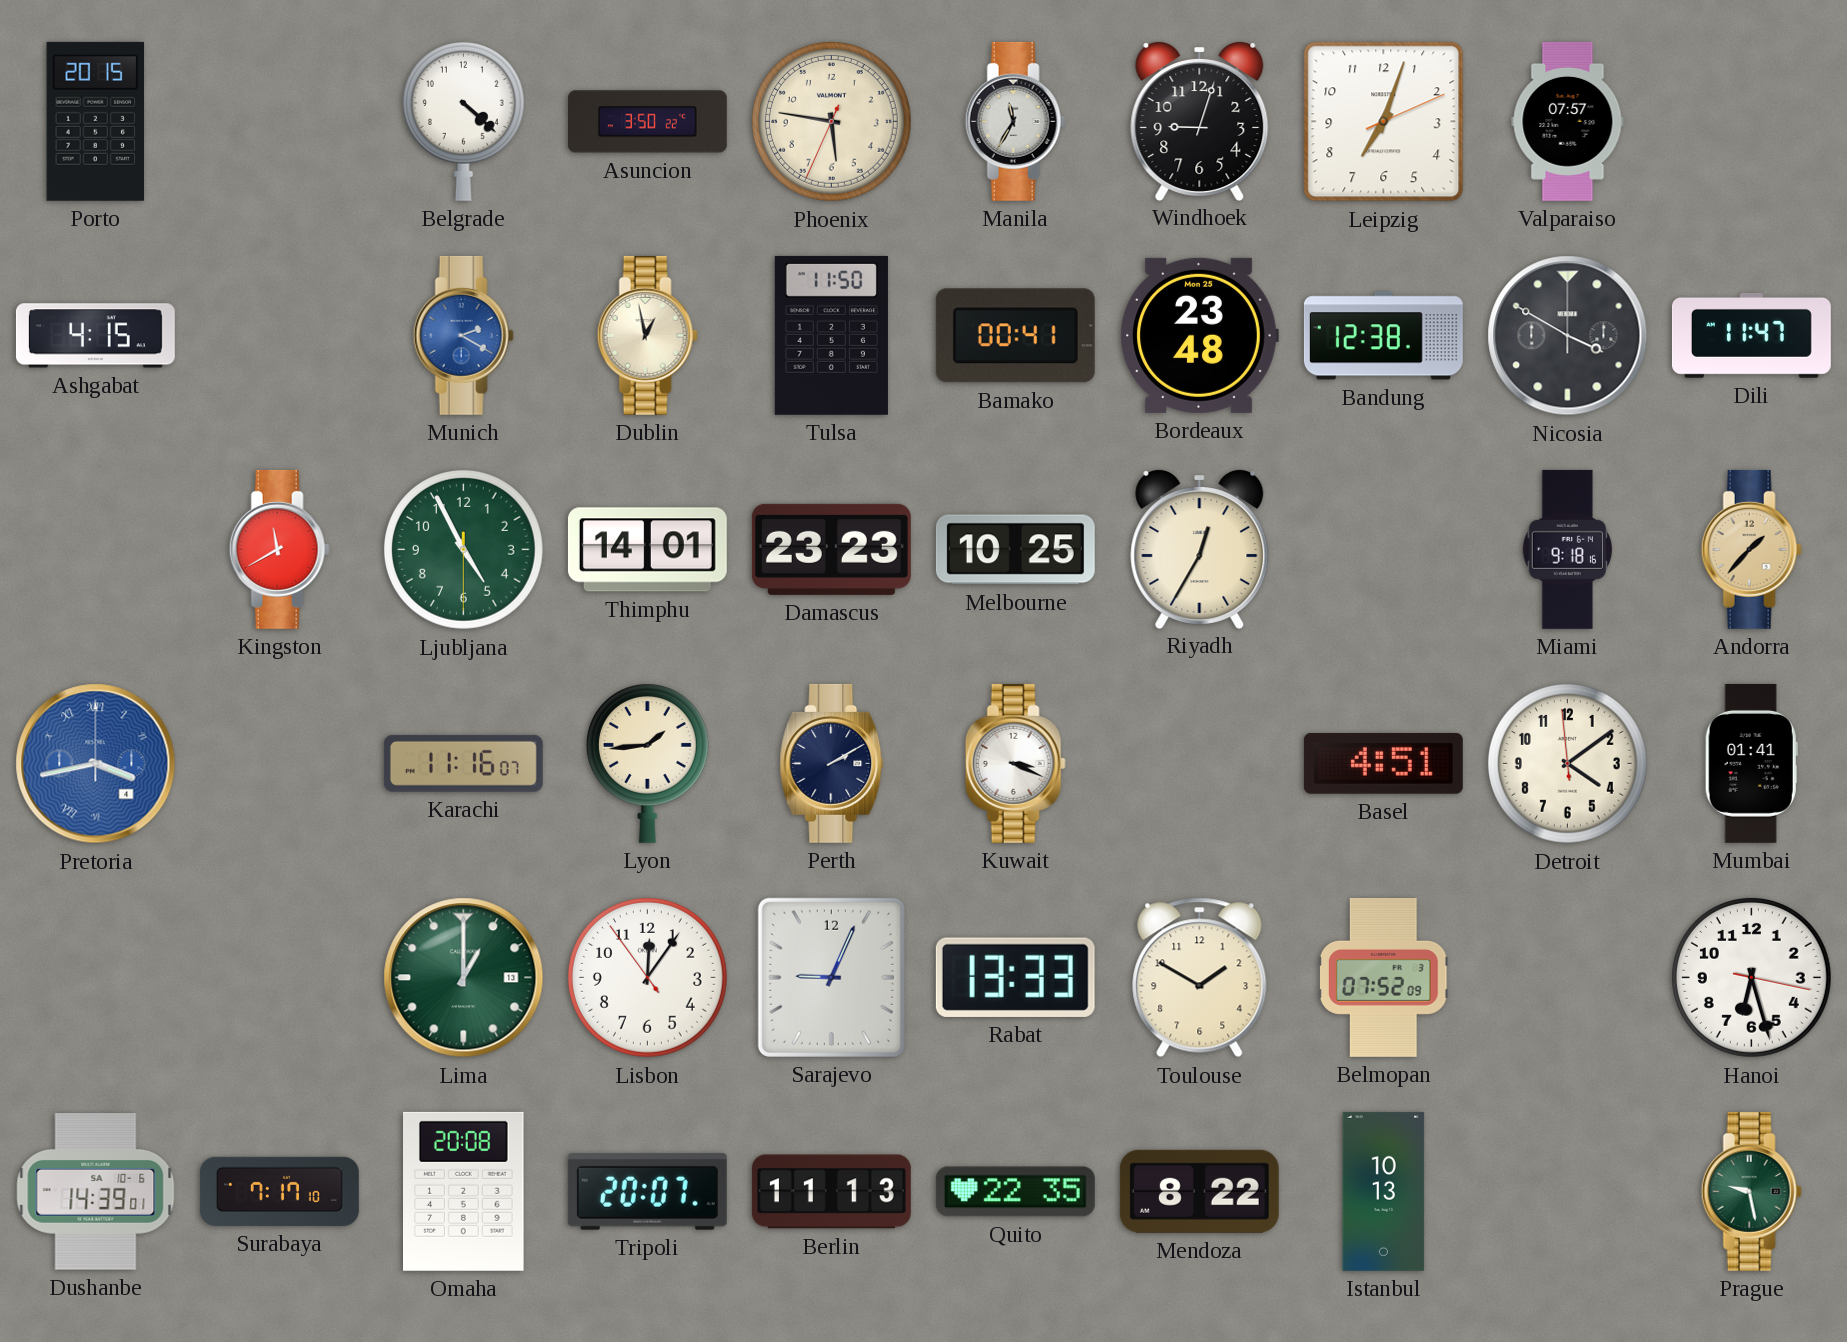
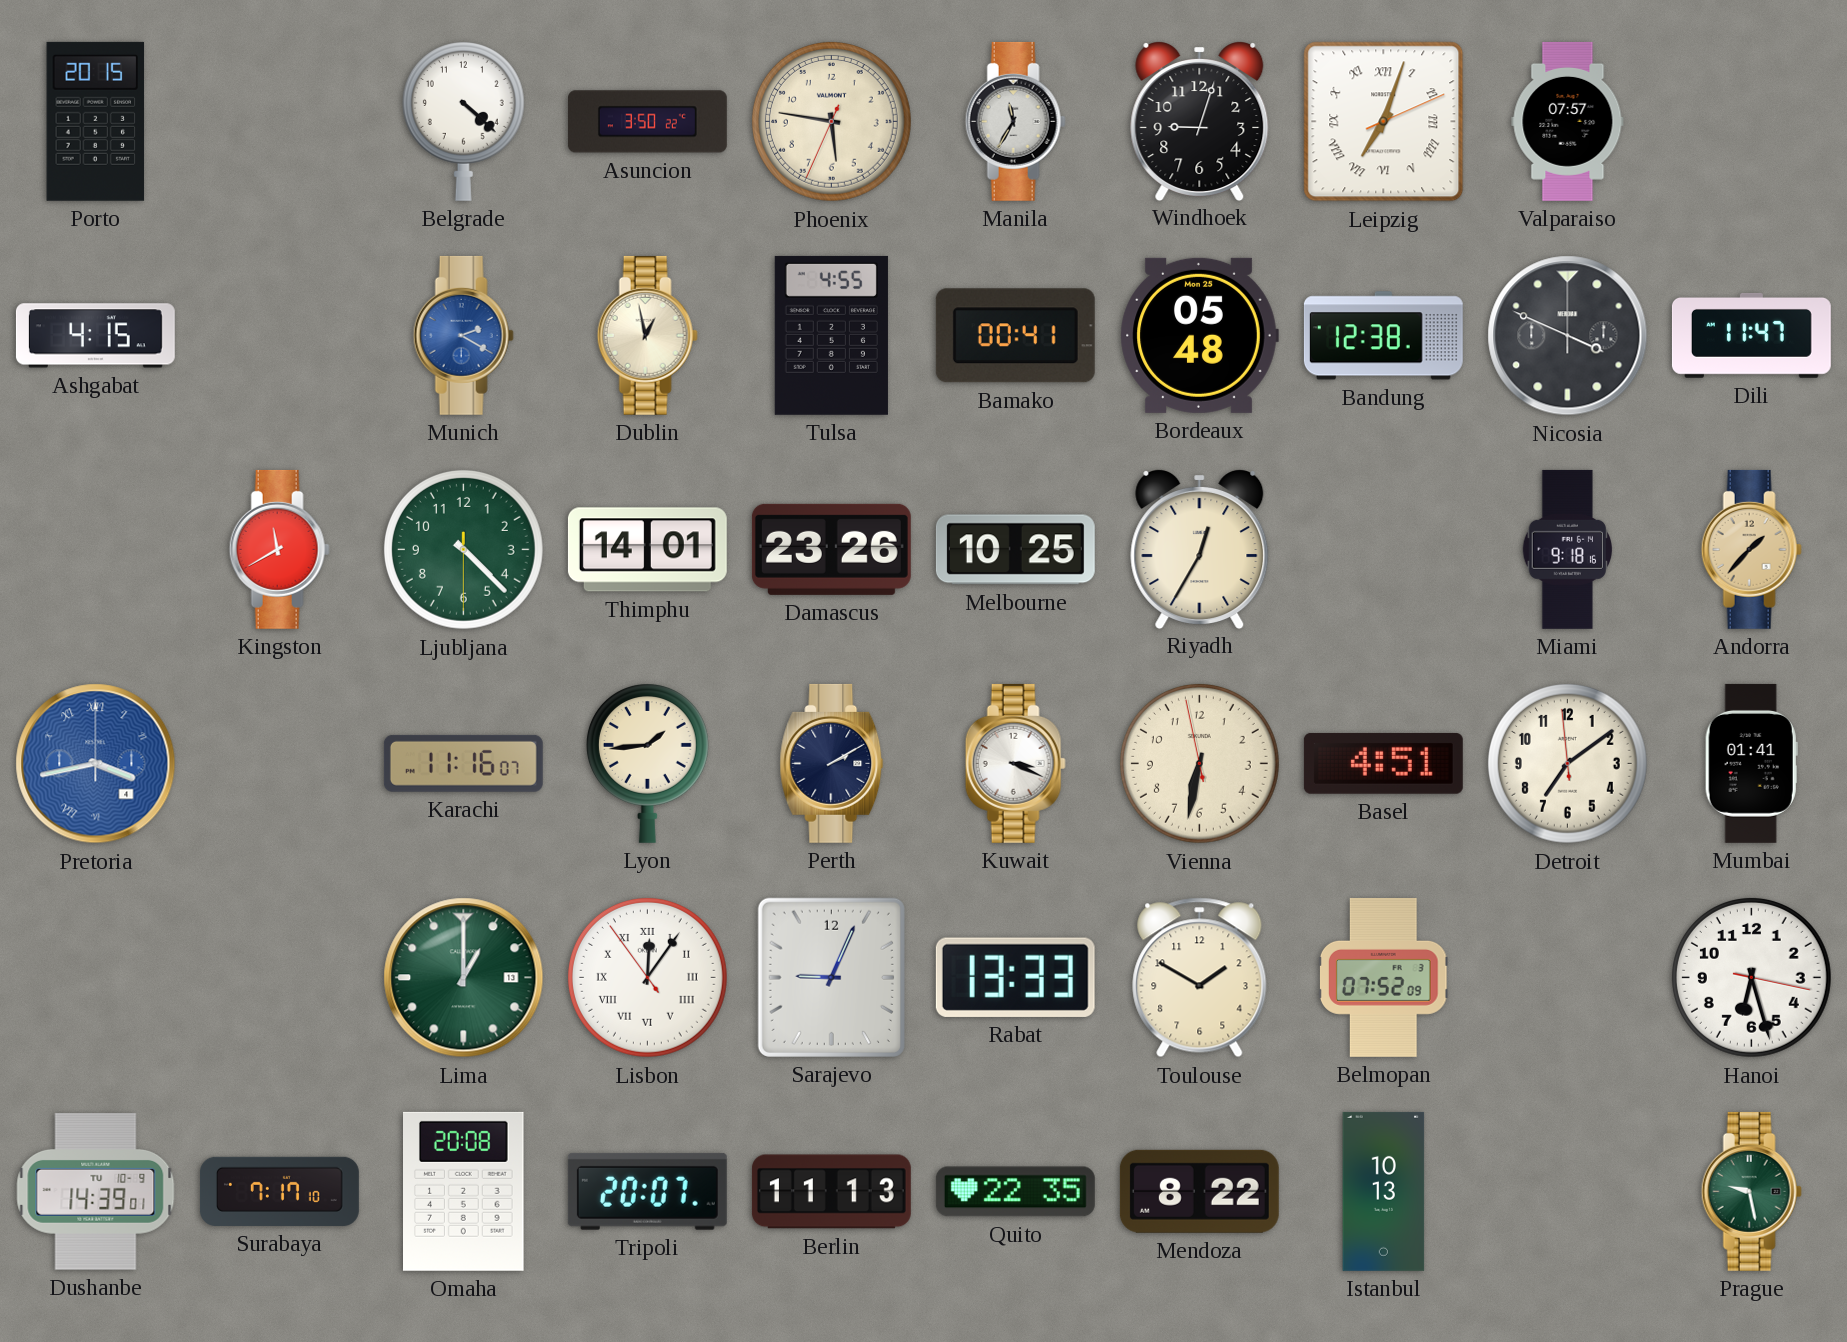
Leipzig numerals: Arabic -> Roman (1384, 122)
Tulsa: 11:50 -> 4:55 (831, 335)
Bordeaux: 23:48 -> 05:48 (1199, 335)
Nicosia: 3:50 -> 3:49 (1568, 336)
Ljubljana: 4:55 -> 4:22 (463, 549)
Damascus: 23:23 -> 23:26 (831, 549)
Vienna: none -> 6:31 (1199, 763)
Detroit: 4:08 -> 7:08 (1567, 763)
Lisbon numerals: Arabic -> Roman (647, 977)
Dushanbe date: SA 10-6 -> TU 10-9 (96, 1192)
